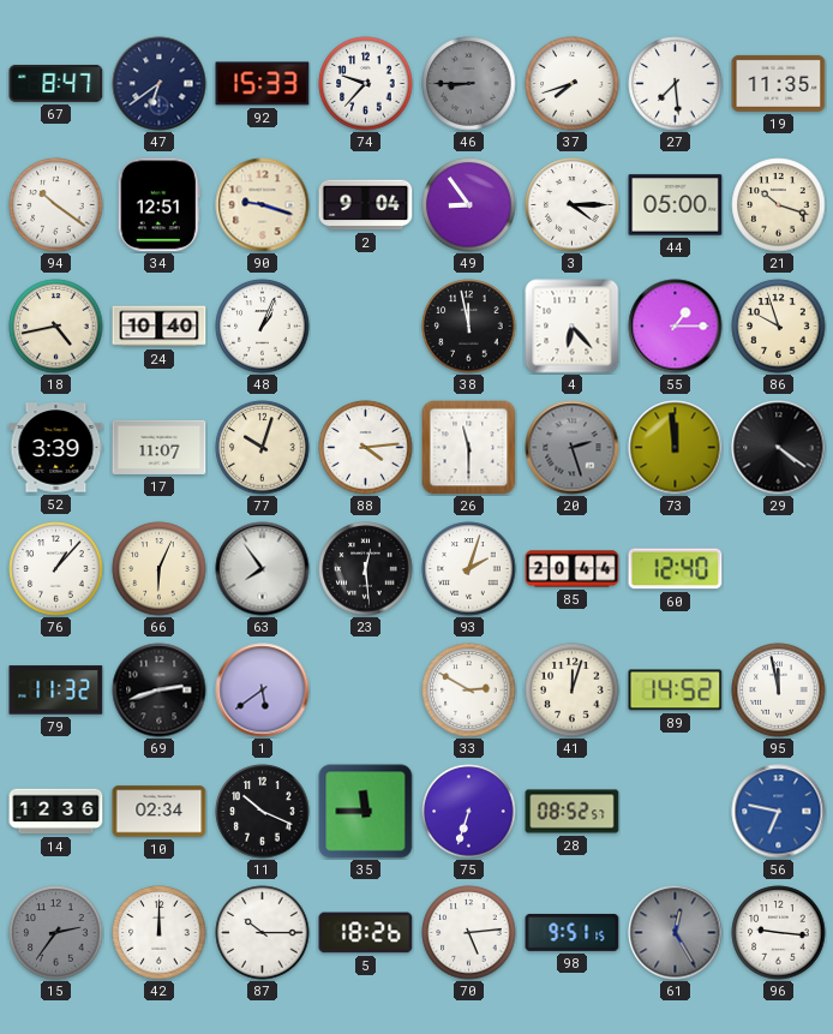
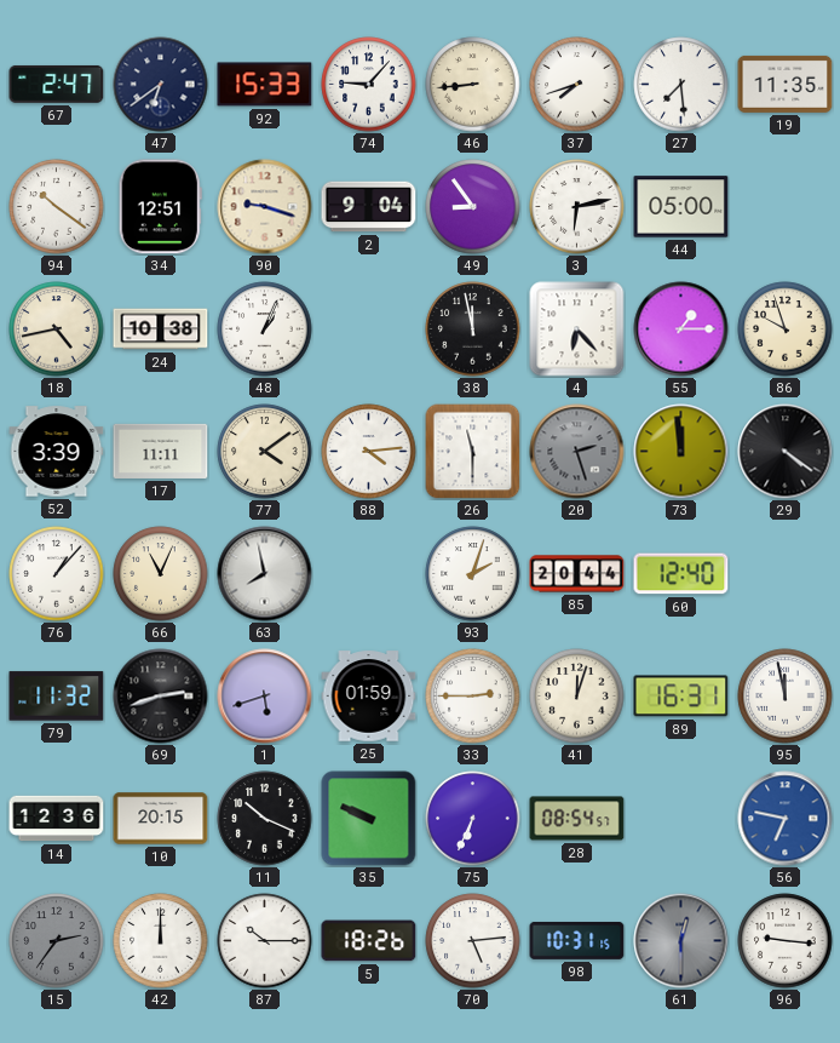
67: 8:47 -> 2:47 (57, 84)
74: 9:37 -> 9:07 (369, 85)
46: 8:45 -> 8:44 (473, 85)
46 dial: grey -> cream (473, 85)
3: 4:15 -> 6:13 (577, 207)
21: 10:18 -> none (779, 205)
24: 10:40 -> 10:38 (161, 329)
17: 11:07 -> 11:11 (161, 451)
77: 10:03 -> 4:09 (265, 452)
66: 6:04 -> 11:04 (161, 574)
63: 7:54 -> 7:58 (265, 574)
23: 12:29 -> none (366, 569)
1: 5:39 -> 5:42 (265, 697)
25: none -> 01:59 (369, 697)
33: 2:50 -> 2:45 (473, 697)
89: 14:52 -> 16:31 (681, 697)
10: 02:34 -> 20:15 (161, 819)
35: 11:45 -> 9:49 (369, 819)
75: 6:33 -> 6:34 (473, 819)
28: 08:52 -> 08:54 (577, 819)
98: 9:51 -> 10:31 (577, 940)
61: 12:25 -> 12:30 (681, 941)
